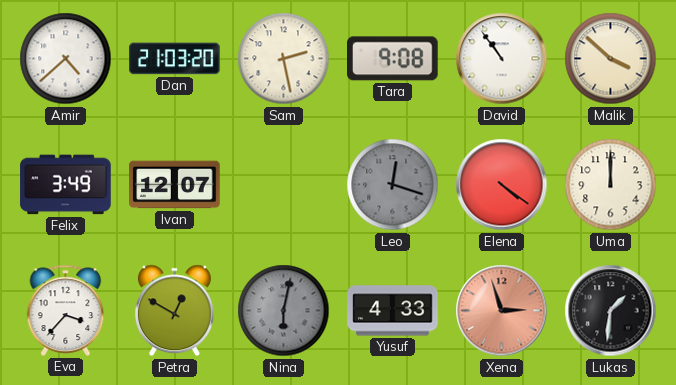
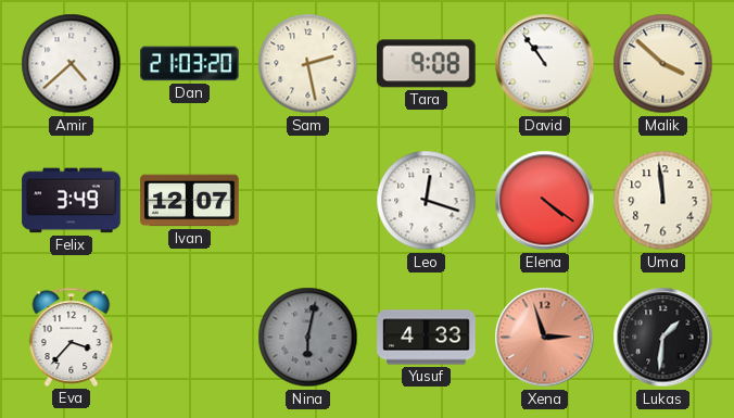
Leo dial: grey -> white (427, 201)
Uma: 12:00 -> 11:59 (663, 201)
Petra: 12:50 -> none (174, 311)
